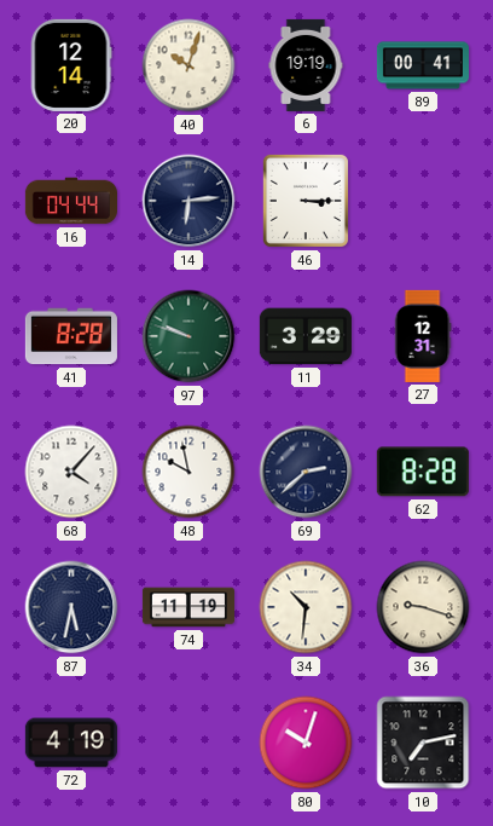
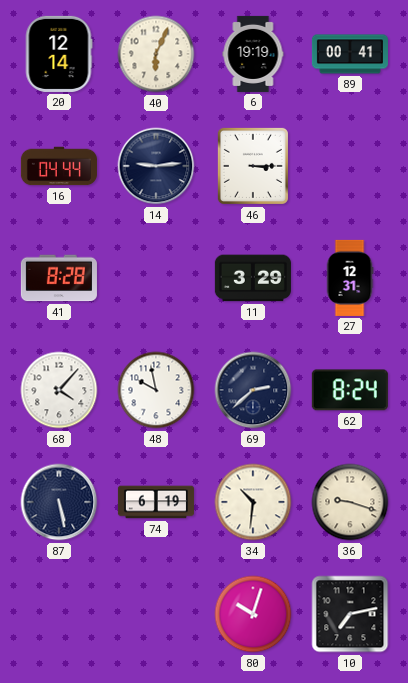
40: 10:03 -> 6:04 (156, 54)
14: 6:14 -> 9:14 (156, 166)
97: 9:48 -> none (188, 336)
62: 8:28 -> 8:24 (350, 390)
87: 5:32 -> 5:28 (59, 502)
74: 11:19 -> 6:19 (156, 502)
72: 4:19 -> none (71, 743)
